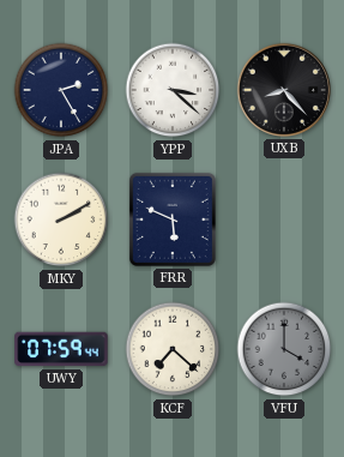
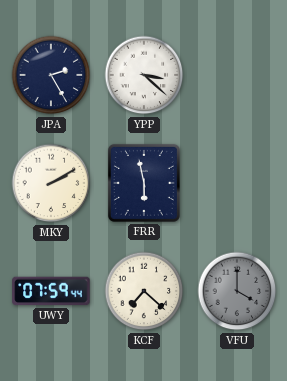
UXB: 8:23 -> none (284, 90)
FRR: 5:49 -> 5:58 (144, 183)
